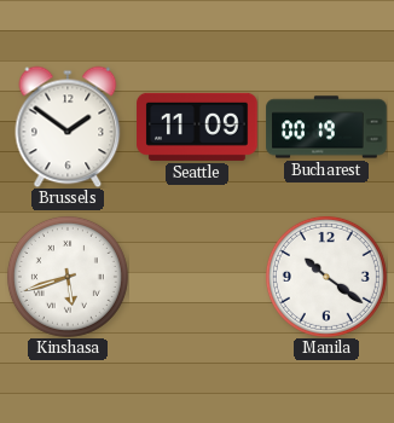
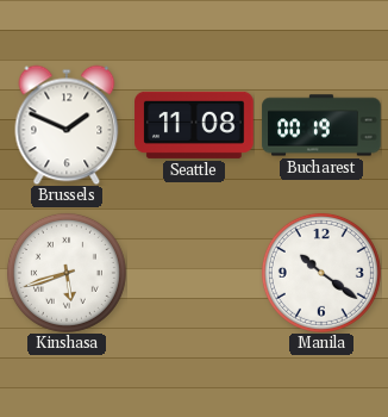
Brussels: 1:51 -> 1:49 (67, 125)
Seattle: 11:09 -> 11:08 (194, 125)
